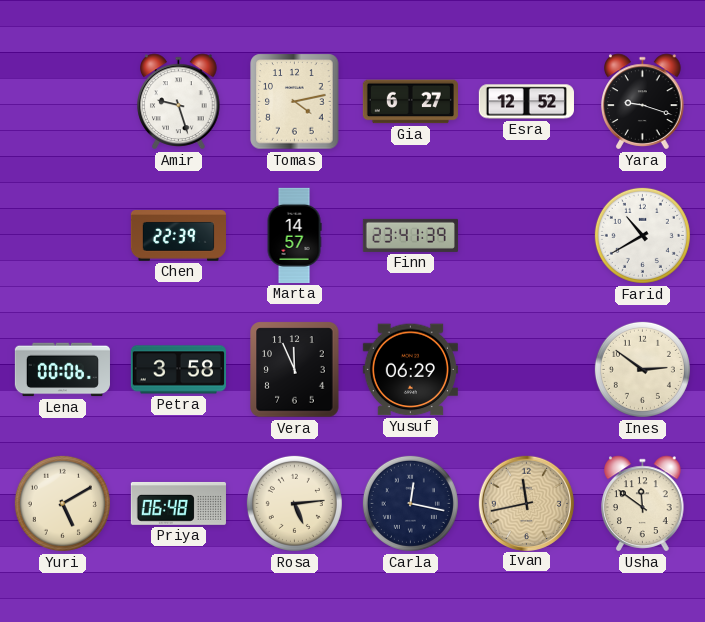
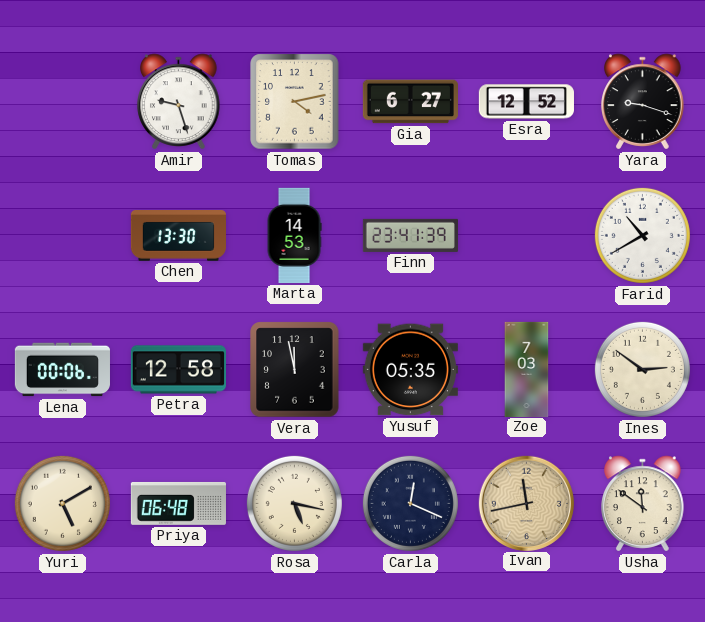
Chen: 22:39 -> 13:30 (178, 236)
Marta: 14:57 -> 14:53 (294, 235)
Petra: 3:58 -> 12:58 (178, 370)
Vera: 11:56 -> 11:58 (295, 370)
Yusuf: 06:29 -> 05:35 (410, 370)
Zoe: none -> 7:03 (527, 369)
Rosa: 5:14 -> 5:17 (294, 503)
Carla: 12:17 -> 12:19 (410, 503)
